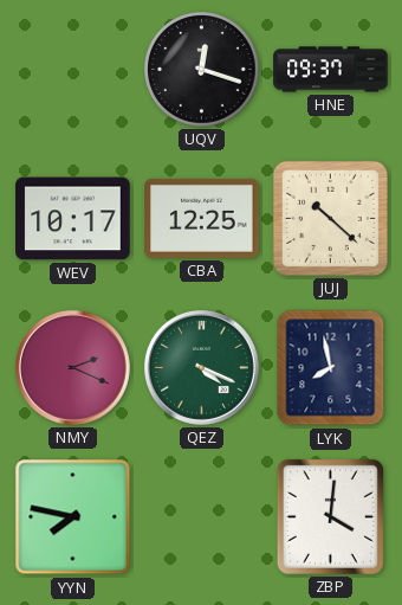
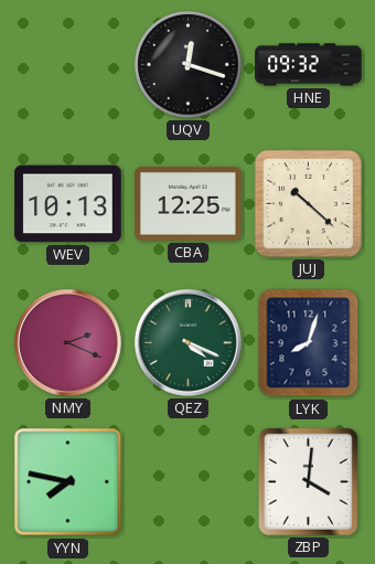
HNE: 09:37 -> 09:32 (309, 65)
WEV: 10:17 -> 10:13 (68, 204)
LYK: 7:58 -> 8:03 (309, 343)
